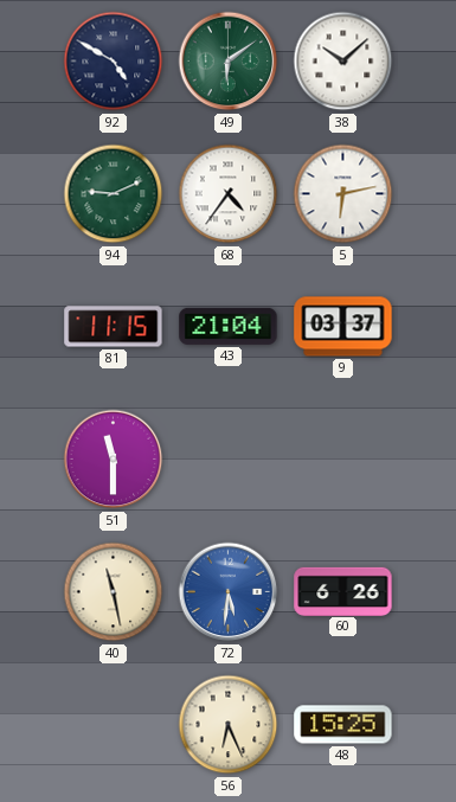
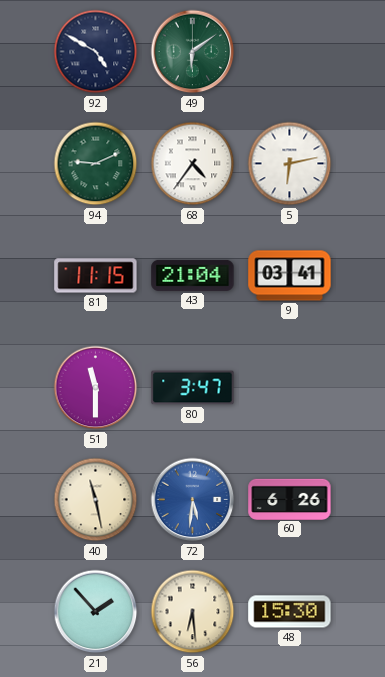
38: 10:08 -> none (343, 62)
9: 03:37 -> 03:41 (290, 276)
80: none -> 3:47 (193, 388)
21: none -> 1:53 (96, 612)
56: 6:26 -> 6:29 (193, 612)
48: 15:25 -> 15:30 (290, 612)
